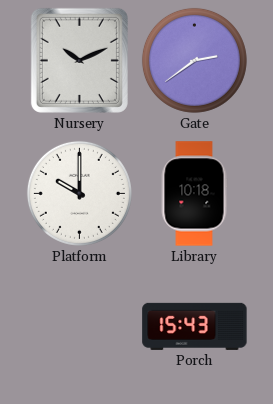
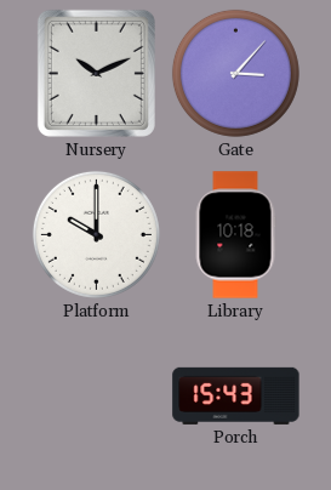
Gate: 2:39 -> 3:07 (235, 73)
